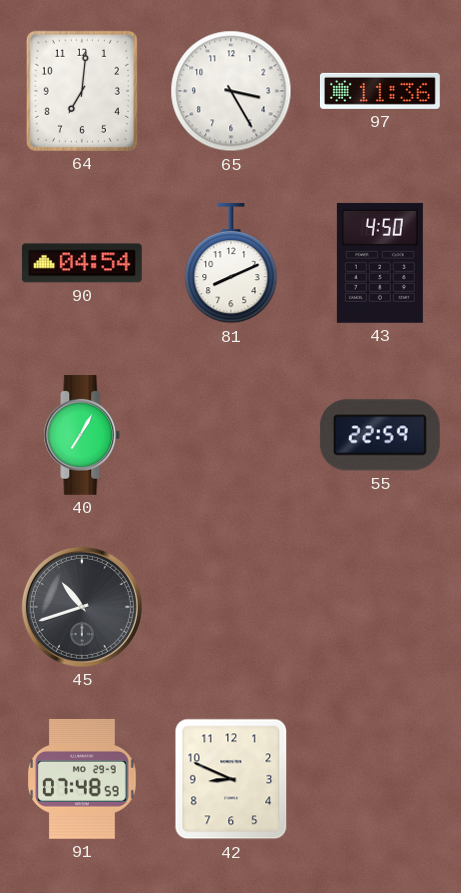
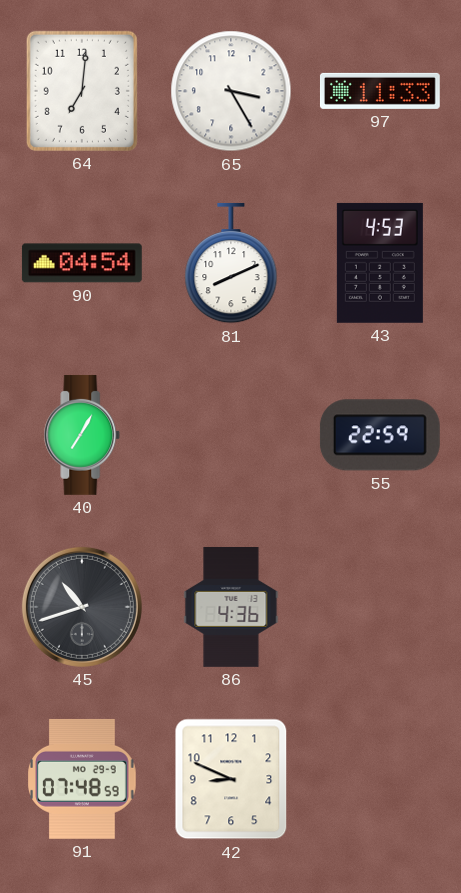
97: 11:36 -> 11:33 (380, 91)
43: 4:50 -> 4:53 (380, 263)
86: none -> 4:36 (231, 608)
